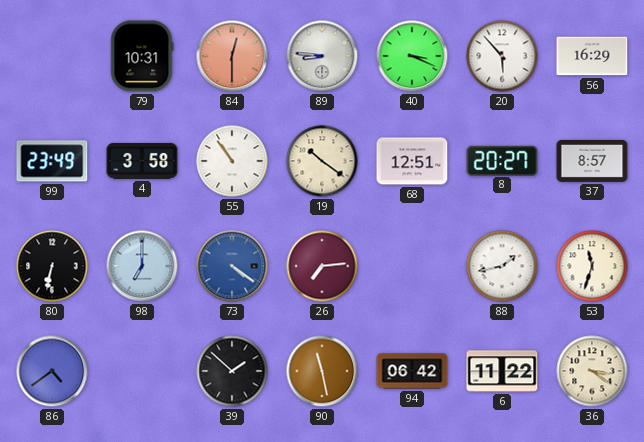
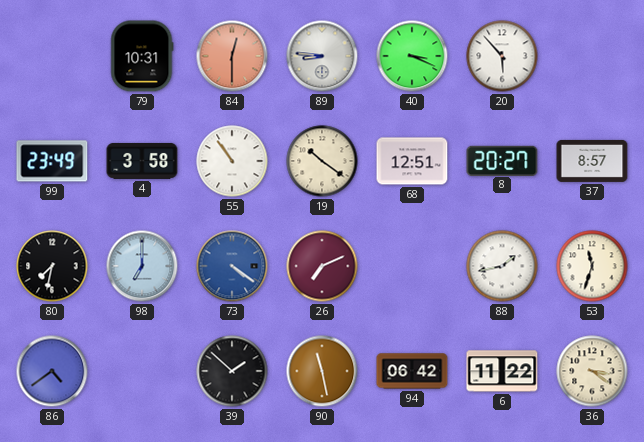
56: 16:29 -> none (592, 56)
80: 6:32 -> 7:32 (52, 266)
26: 7:14 -> 7:11 (322, 266)
